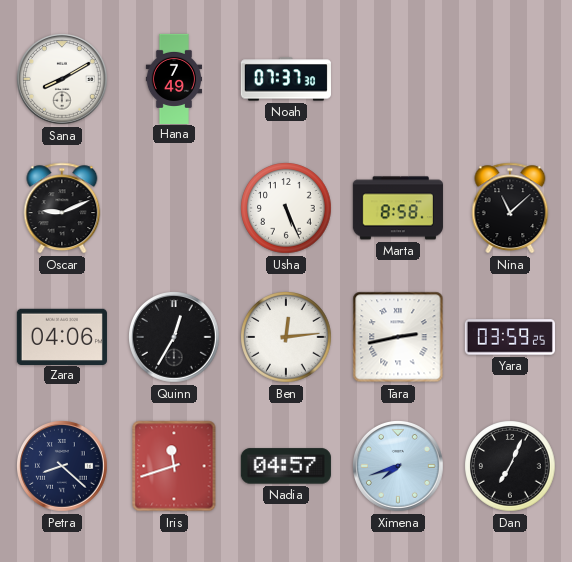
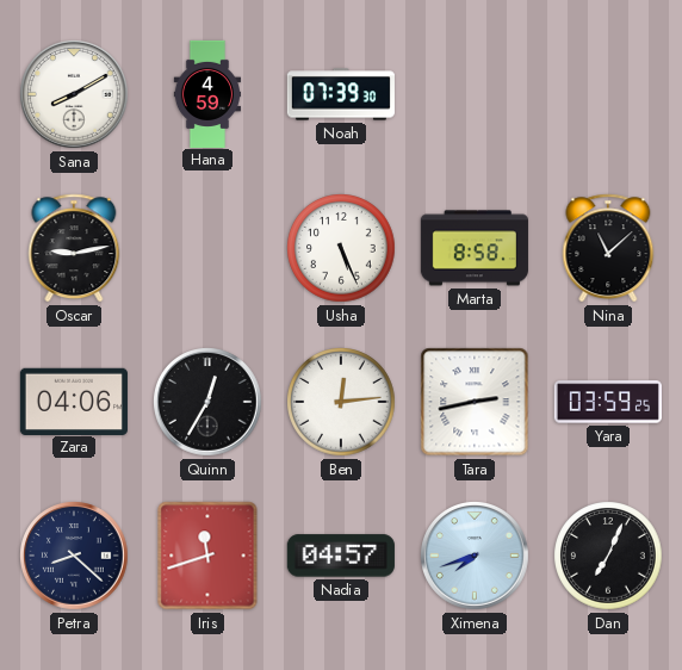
Hana: 7:49 -> 4:59 (206, 93)
Noah: 07:37 -> 07:39 (341, 94)
Oscar: 9:11 -> 9:13 (74, 248)
